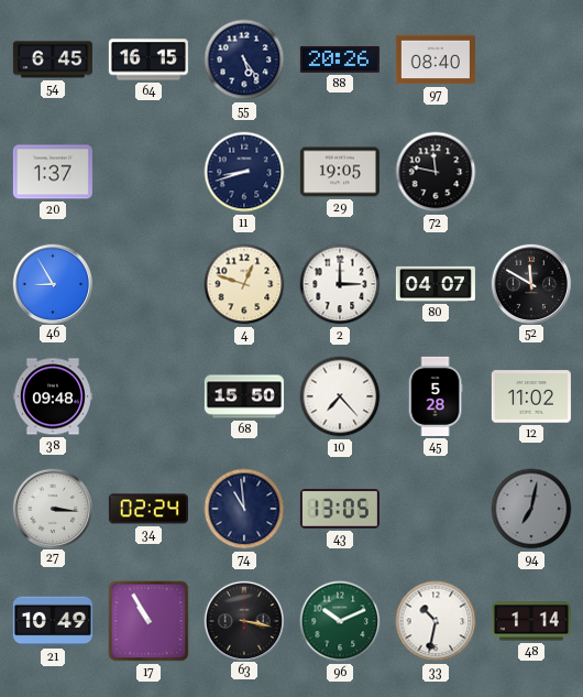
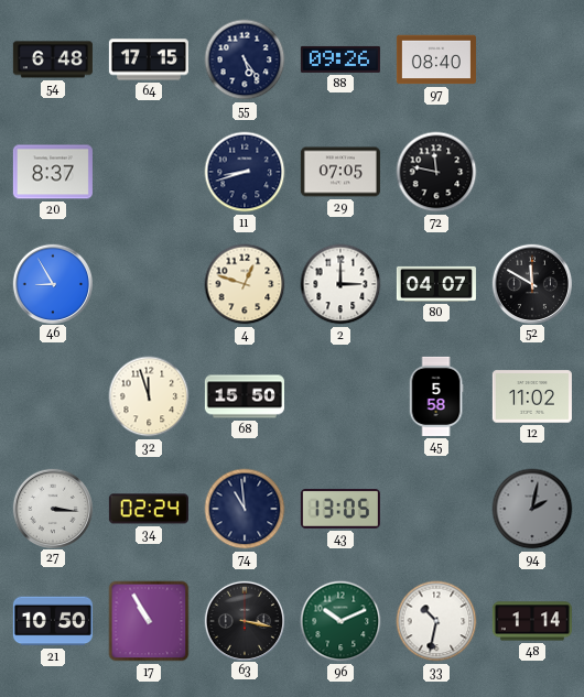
54: 6:45 -> 6:48 (53, 59)
64: 16:15 -> 17:15 (149, 59)
88: 20:26 -> 09:26 (340, 59)
20: 1:37 -> 8:37 (53, 172)
29: 19:05 -> 07:05 (340, 172)
38: 09:48 -> none (53, 396)
32: none -> 11:57 (149, 396)
10: 7:23 -> none (340, 396)
45: 5:28 -> 5:58 (436, 396)
94: 7:02 -> 2:02 (532, 509)
21: 10:49 -> 10:50 (53, 621)
